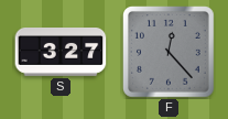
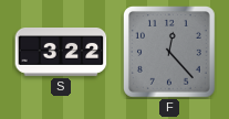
S: 3:27 -> 3:22 (61, 53)
